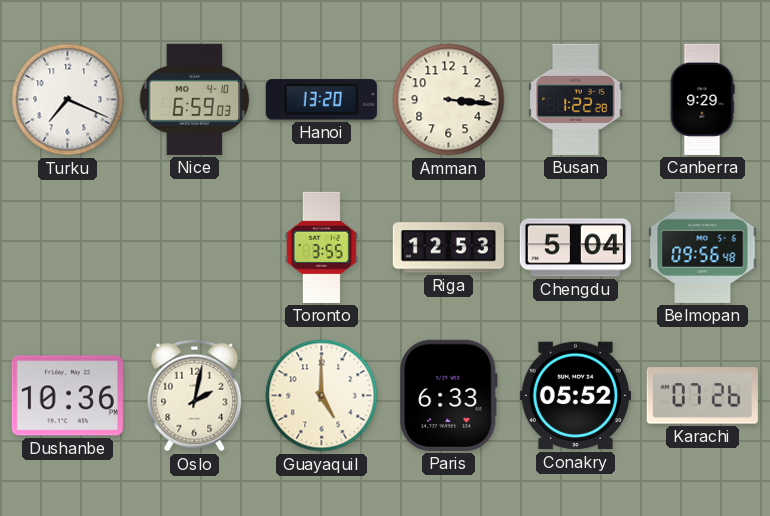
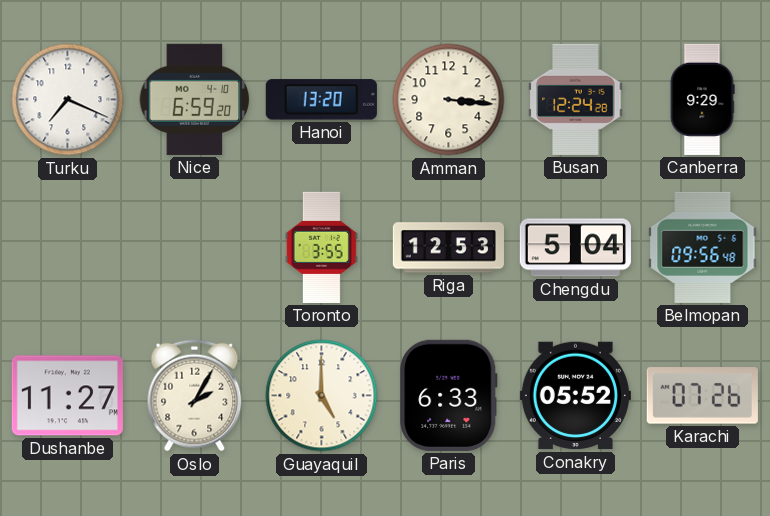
Nice: 6:59:03 -> 6:59:20 (195, 99)
Busan: 1:22 -> 12:24 (576, 99)
Dushanbe: 10:36 -> 11:27 (67, 396)
Oslo: 2:02 -> 2:05 (195, 396)
